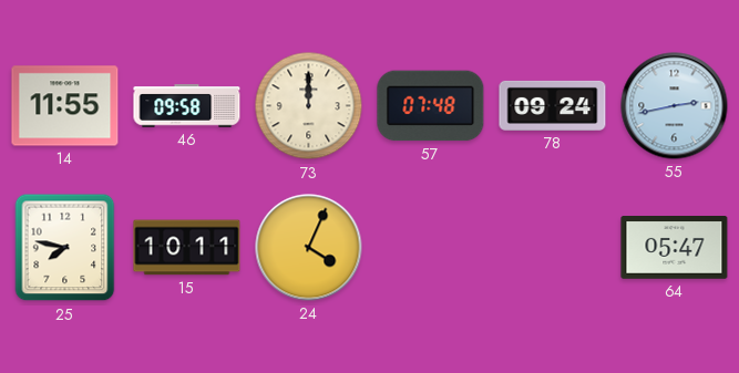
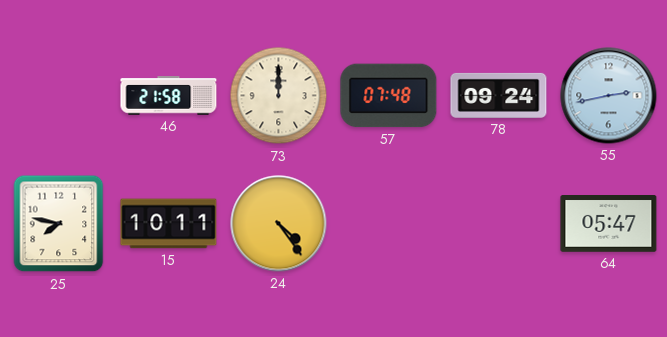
14: 11:55 -> none (65, 106)
46: 09:58 -> 21:58 (169, 96)
24: 4:04 -> 4:24 (279, 224)
